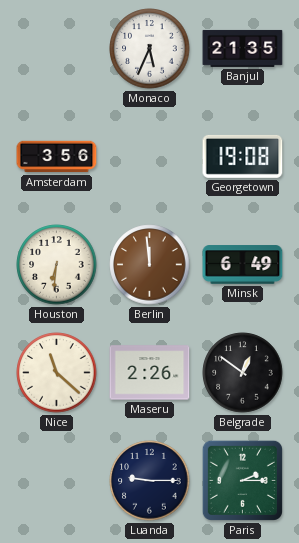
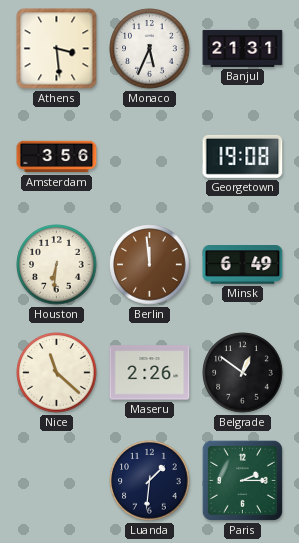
Athens: none -> 3:29 (57, 49)
Banjul: 21:35 -> 21:31 (243, 48)
Luanda: 9:15 -> 1:31 (150, 481)
